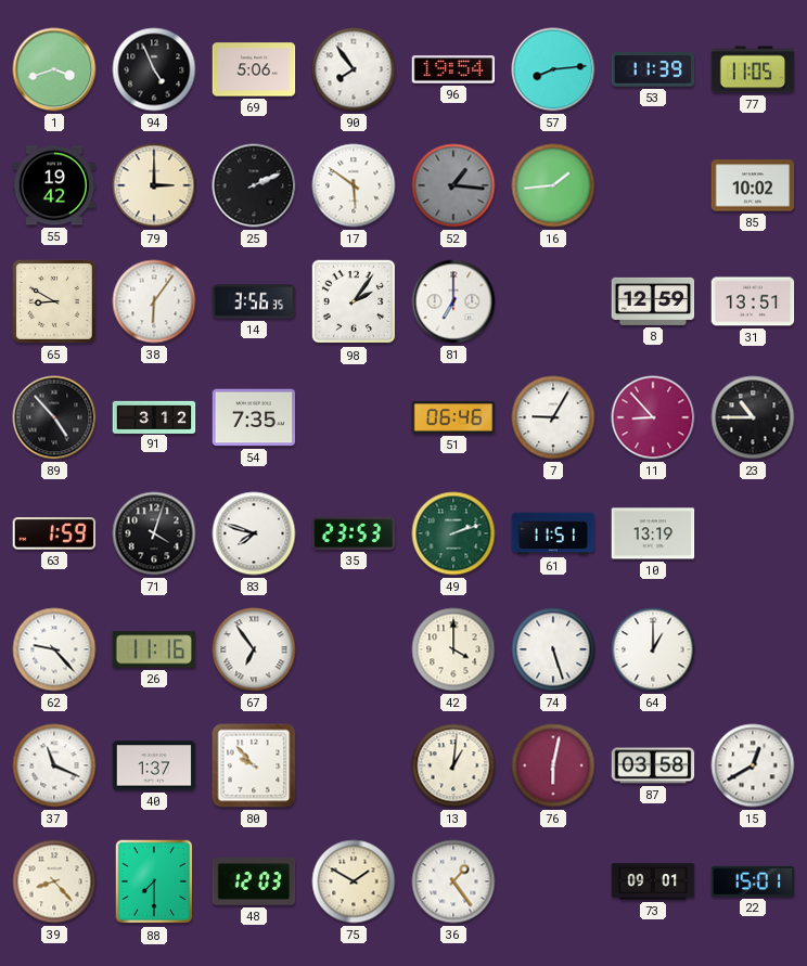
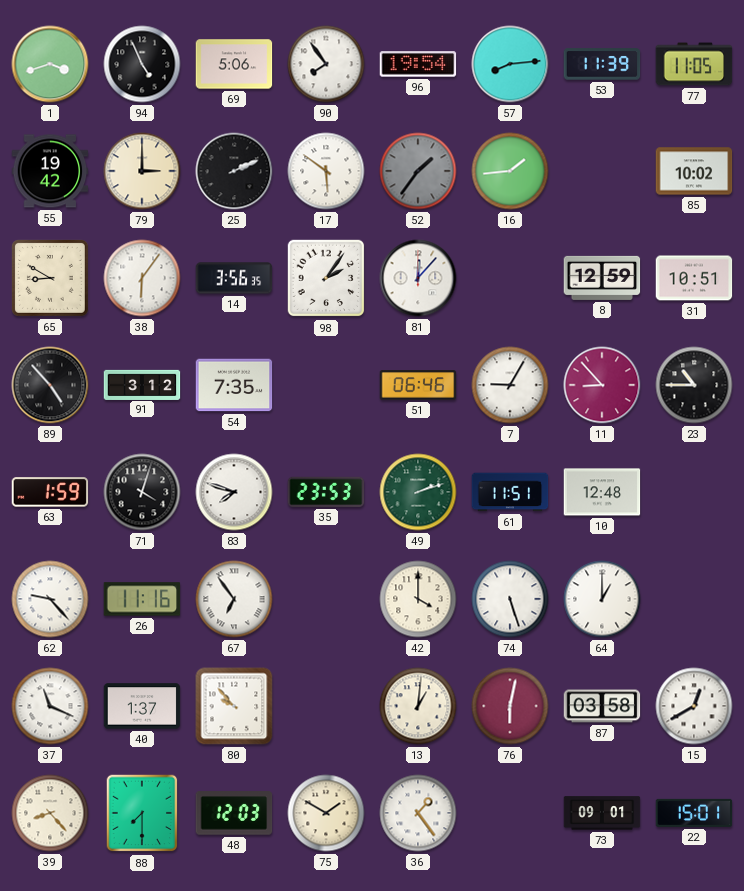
52: 1:16 -> 1:36 (418, 171)
81: 7:00 -> 12:07 (418, 278)
31: 13:51 -> 10:51 (694, 278)
10: 13:19 -> 12:48 (602, 492)
